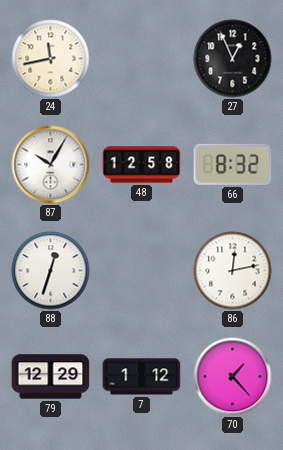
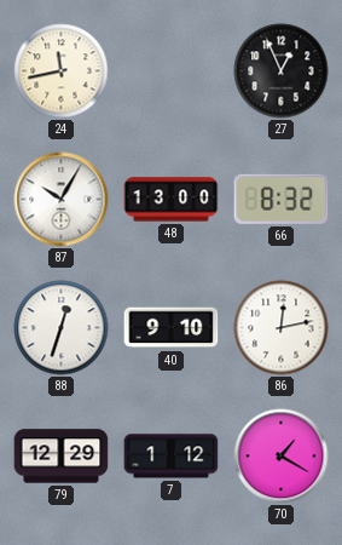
48: 12:58 -> 13:00 (172, 200)
40: none -> 9:10 (172, 328)
70: 1:23 -> 1:20 (282, 457)
